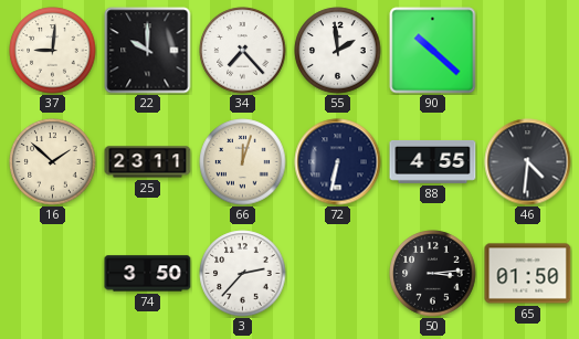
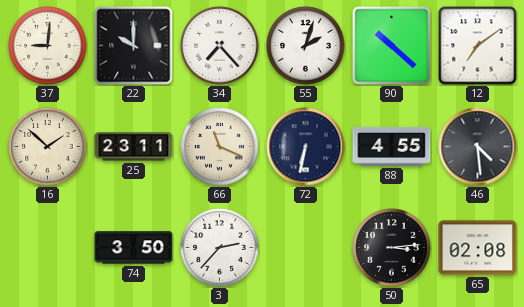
55: 1:59 -> 2:03 (306, 46)
12: none -> 7:09 (478, 46)
66: 12:03 -> 11:19 (220, 147)
46: 4:31 -> 4:29 (478, 147)
65: 01:50 -> 02:08 (478, 248)
